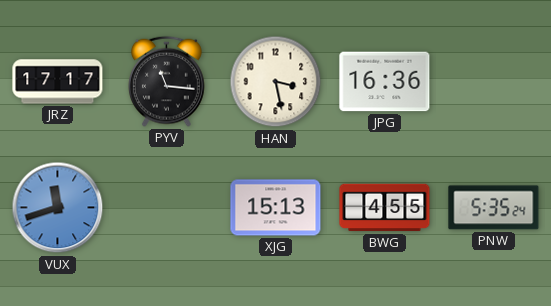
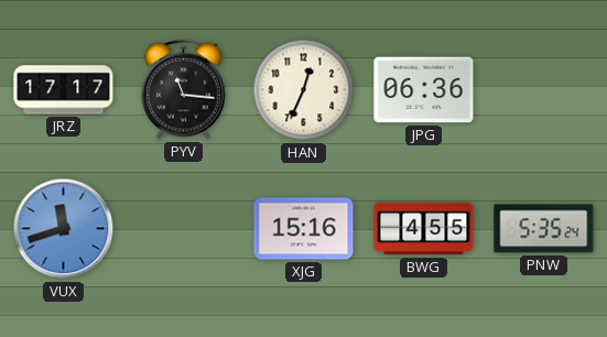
HAN: 3:28 -> 12:34 (304, 90)
JPG: 16:36 -> 06:36 (424, 90)
XJG: 15:13 -> 15:16 (304, 229)
